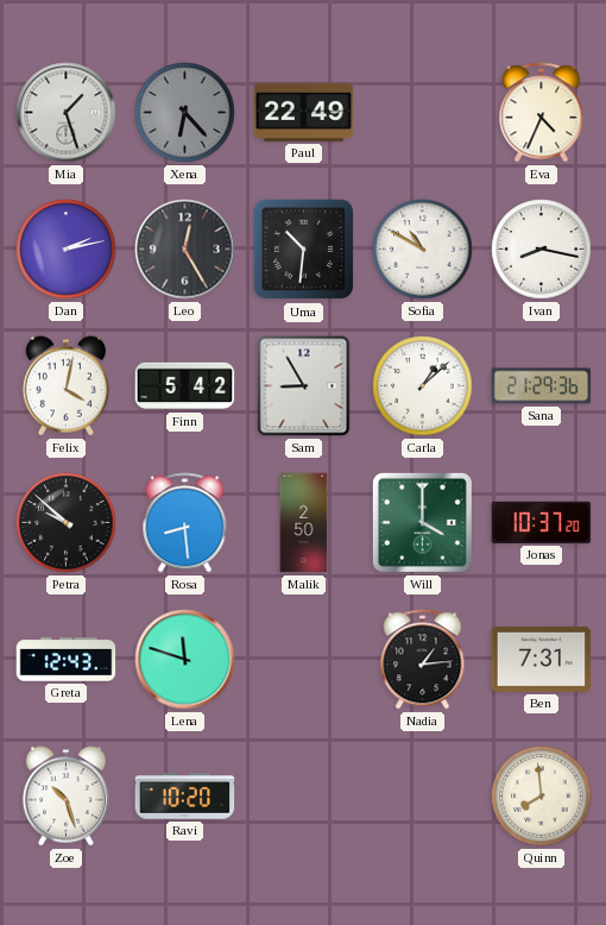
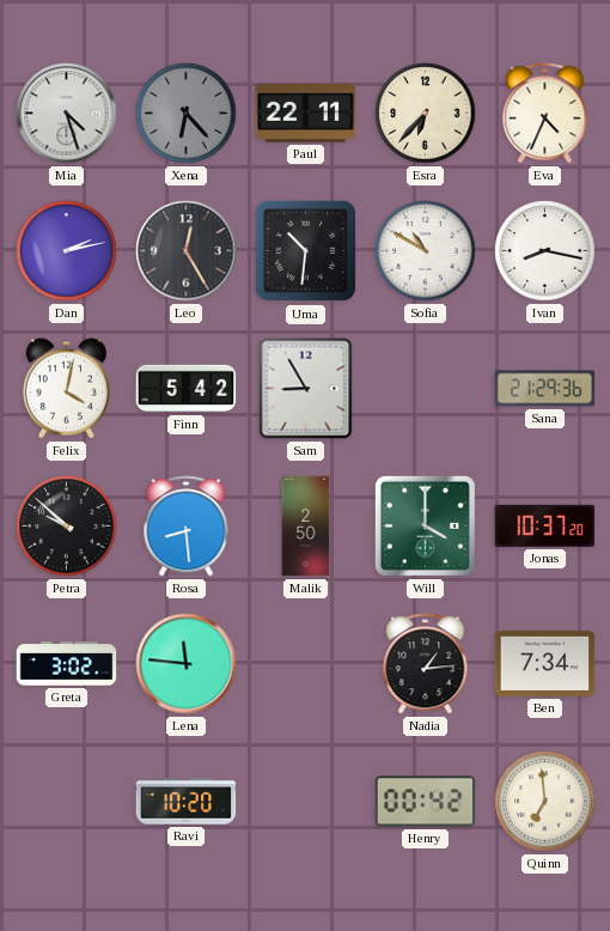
Mia: 1:27 -> 4:27 (67, 114)
Paul: 22:49 -> 22:11 (306, 112)
Esra: none -> 6:37 (426, 114)
Carla: 1:08 -> none (423, 386)
Greta: 12:43 -> 3:02 (67, 664)
Lena: 11:48 -> 11:46 (187, 664)
Ben: 7:31 -> 7:34 (545, 663)
Zoe: 10:27 -> none (65, 797)
Henry: none -> 00:42 (426, 802)
Quinn: 7:59 -> 6:59 (545, 802)
